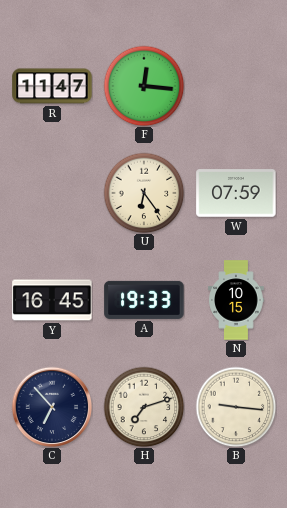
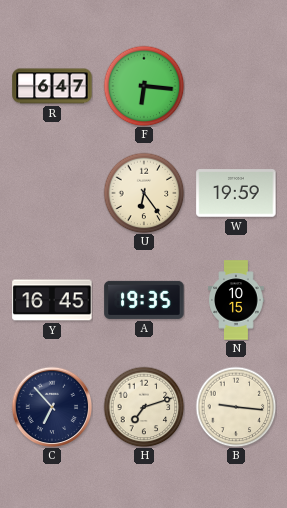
R: 11:47 -> 6:47 (52, 86)
F: 12:16 -> 6:16 (144, 86)
W: 07:59 -> 19:59 (236, 193)
A: 19:33 -> 19:35 (144, 300)
